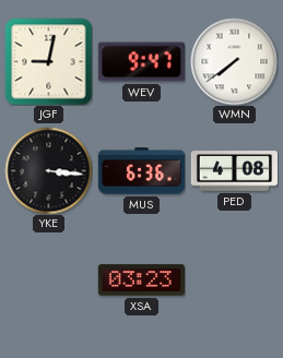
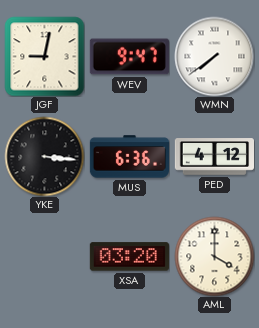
PED: 4:08 -> 4:12 (214, 157)
XSA: 03:23 -> 03:20 (129, 257)
AML: none -> 4:00 (214, 256)
